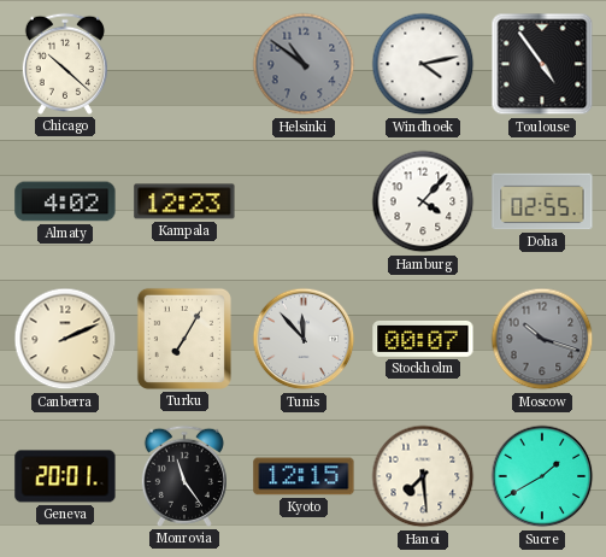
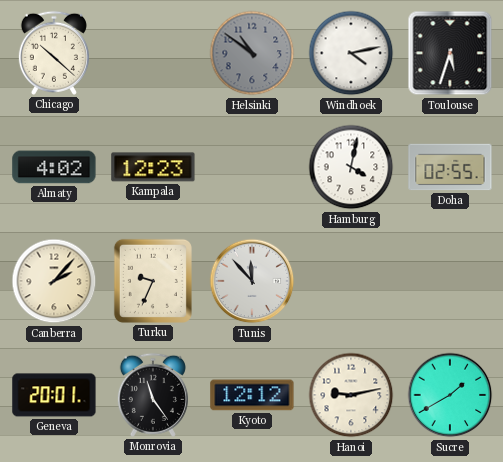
Toulouse: 4:54 -> 5:33 (450, 53)
Hamburg: 4:07 -> 4:02 (351, 167)
Canberra: 2:11 -> 2:07 (54, 281)
Turku: 7:05 -> 9:34 (153, 281)
Stockholm: 00:07 -> none (423, 339)
Moscow: 10:18 -> none (542, 339)
Kyoto: 12:15 -> 12:12 (252, 395)
Hanoi: 7:29 -> 9:13 (351, 395)
